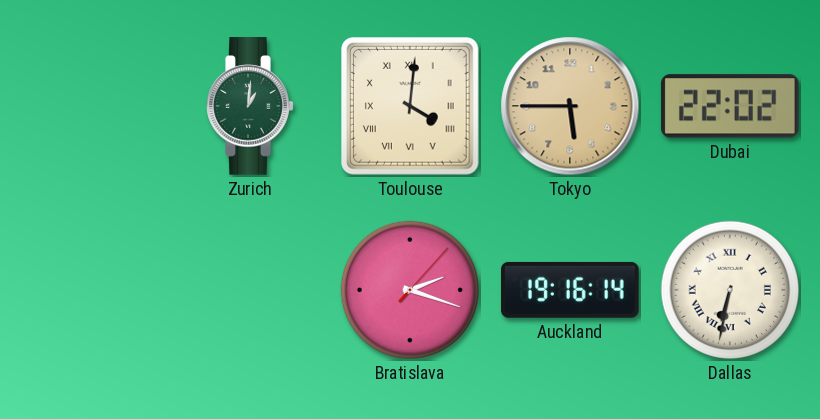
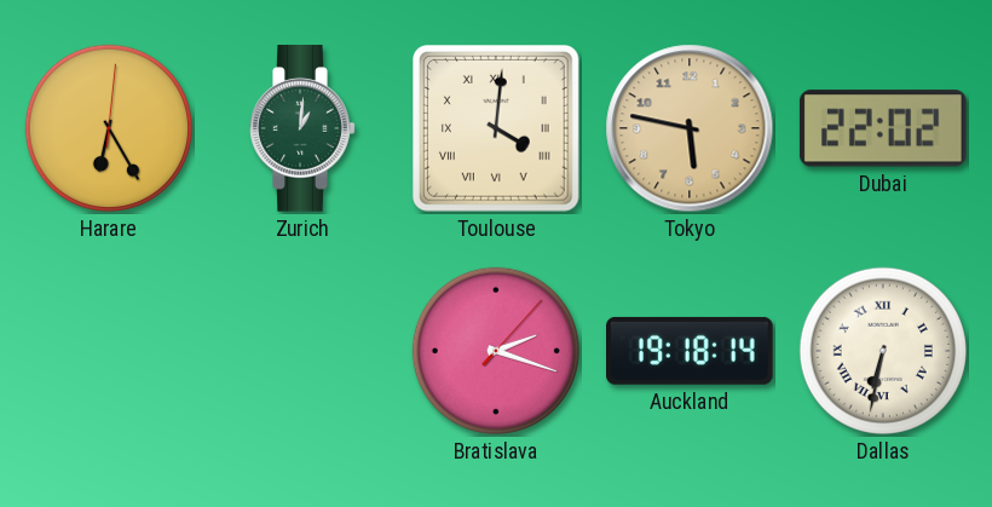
Harare: none -> 6:25 (109, 128)
Tokyo: 5:45 -> 5:47 (690, 128)
Auckland: 19:16 -> 19:18 (691, 351)
